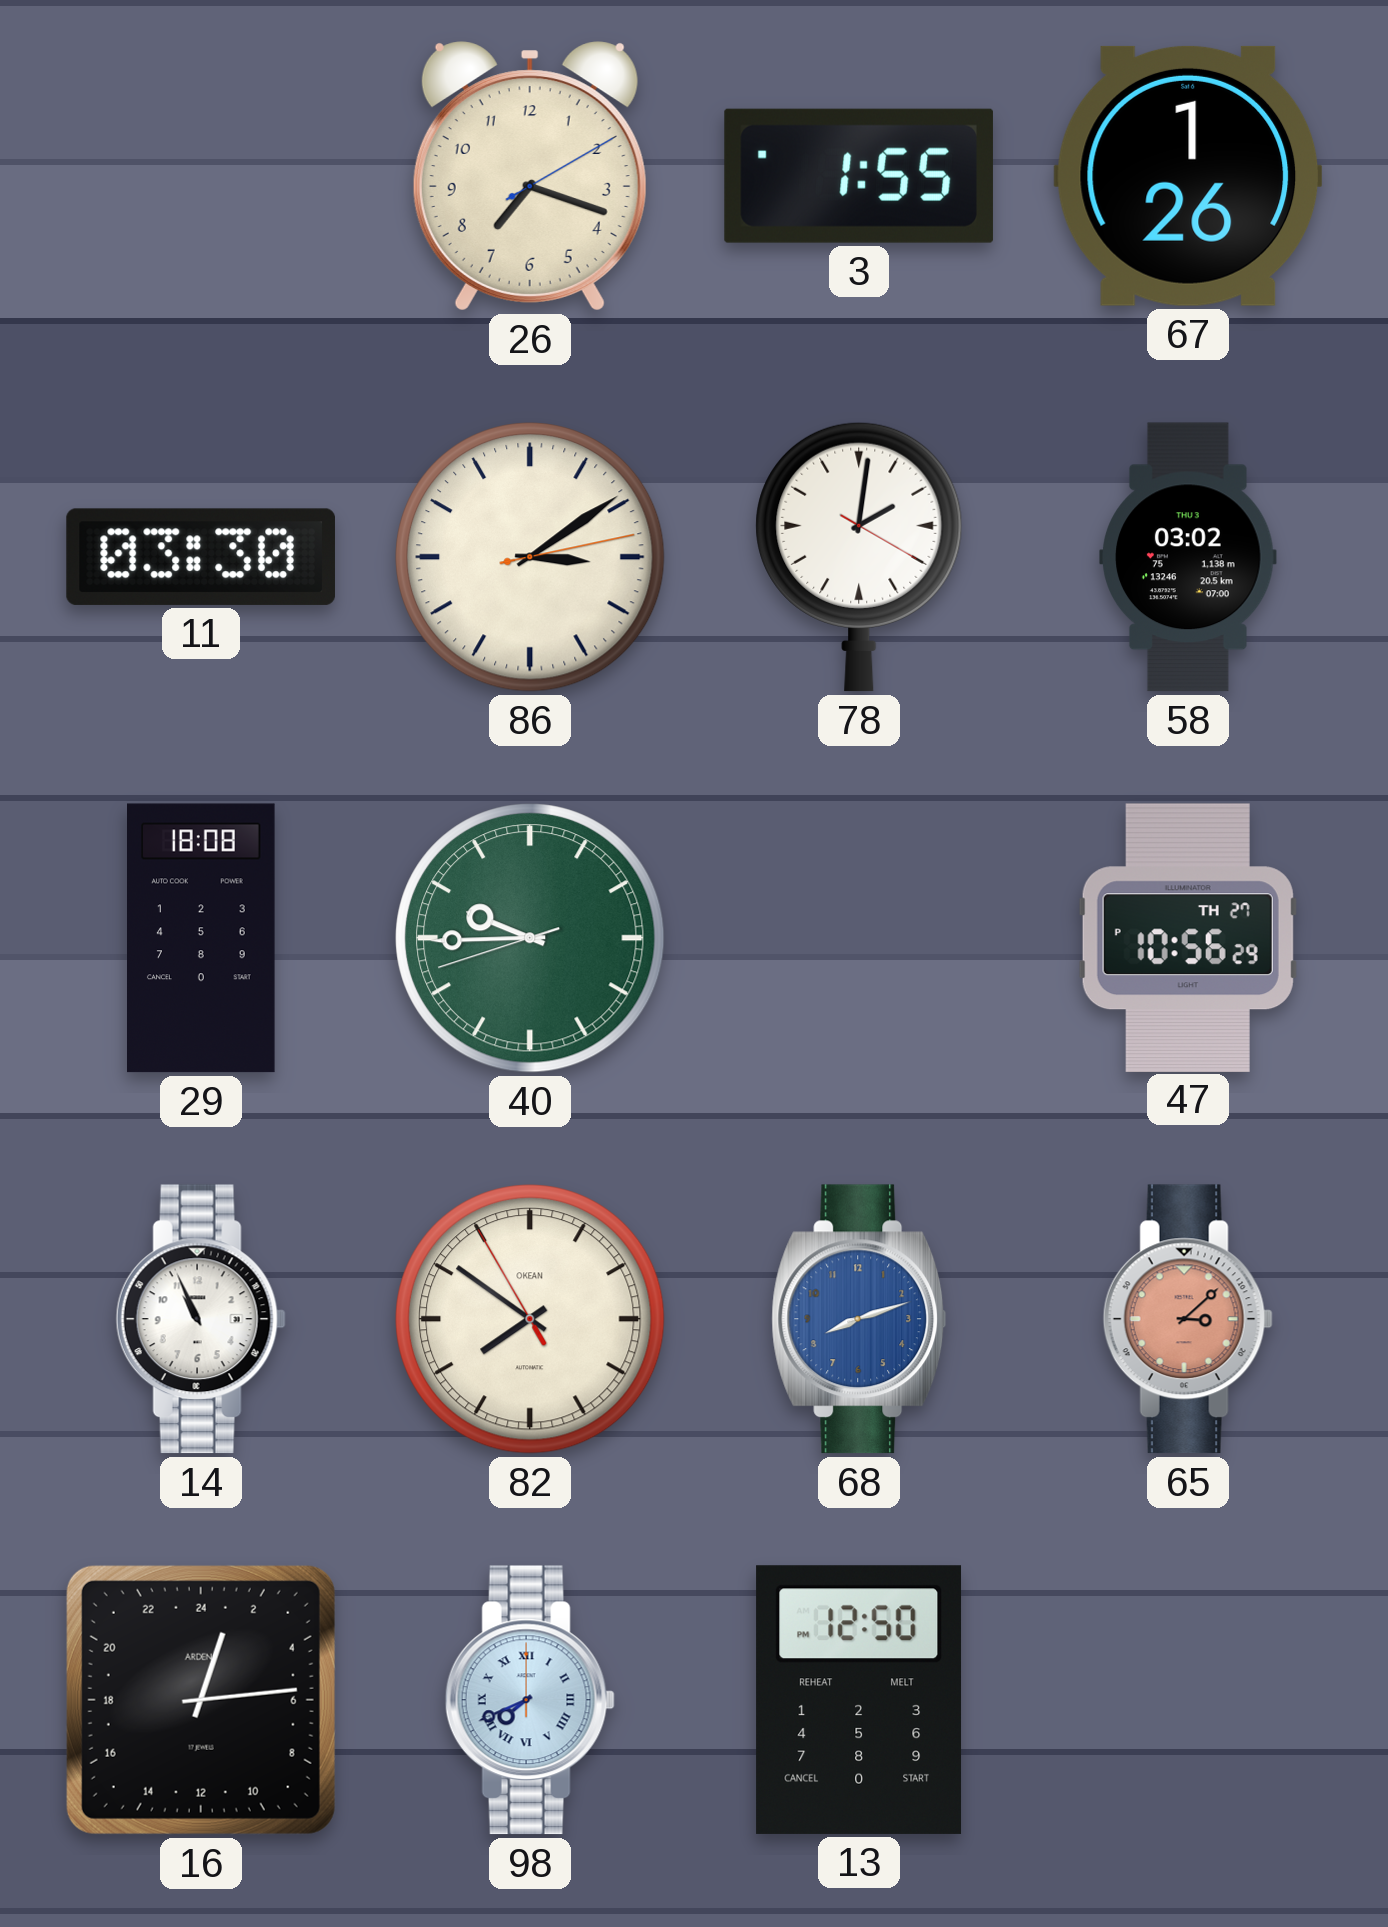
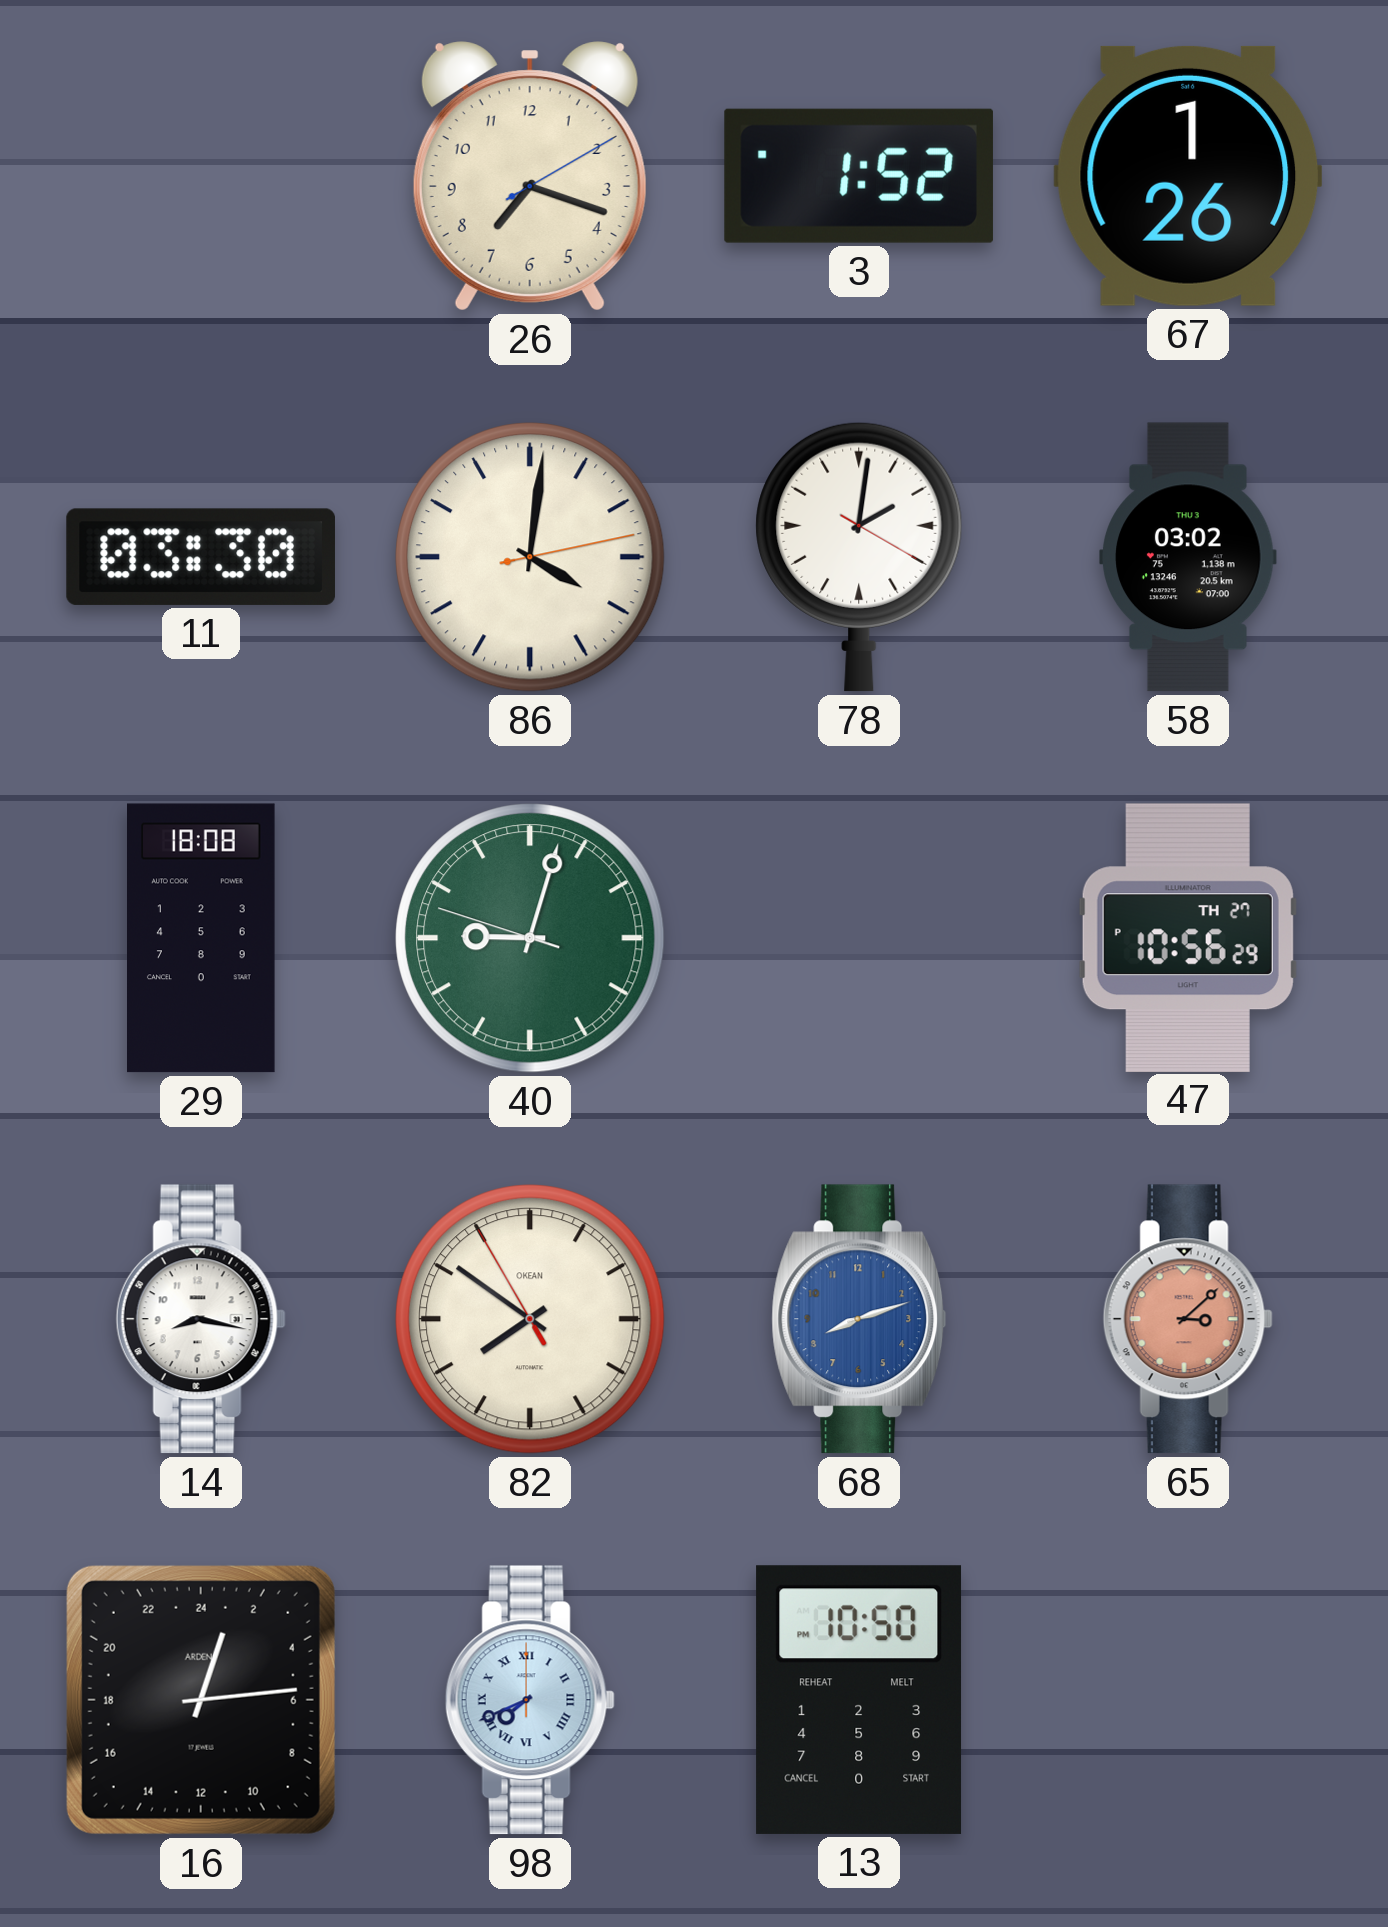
3: 1:55 -> 1:52 (859, 176)
86: 3:09 -> 4:01 (530, 557)
40: 9:44 -> 9:02 (530, 938)
14: 10:56 -> 8:17 (201, 1319)
13: 12:50 -> 10:50 (859, 1700)
